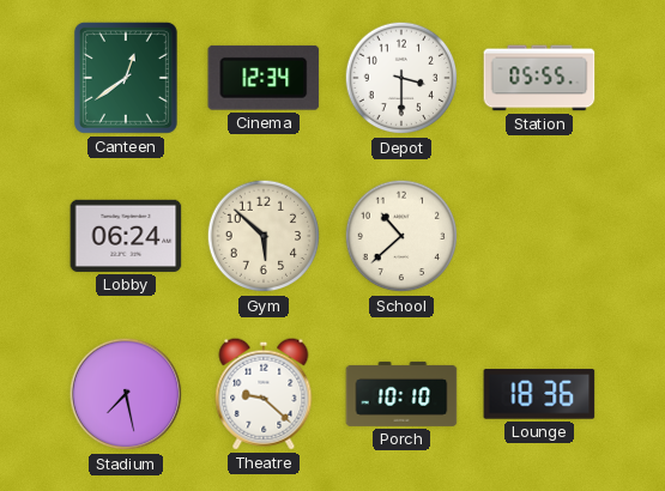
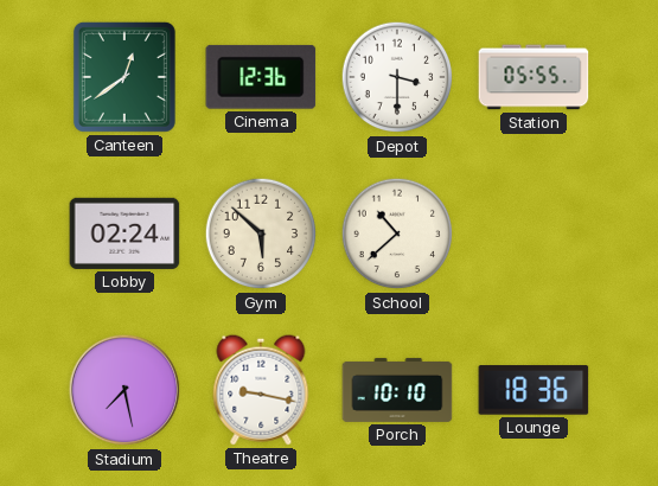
Cinema: 12:34 -> 12:36 (261, 77)
Lobby: 06:24 -> 02:24 (124, 234)
Theatre: 9:22 -> 9:17 (261, 390)
